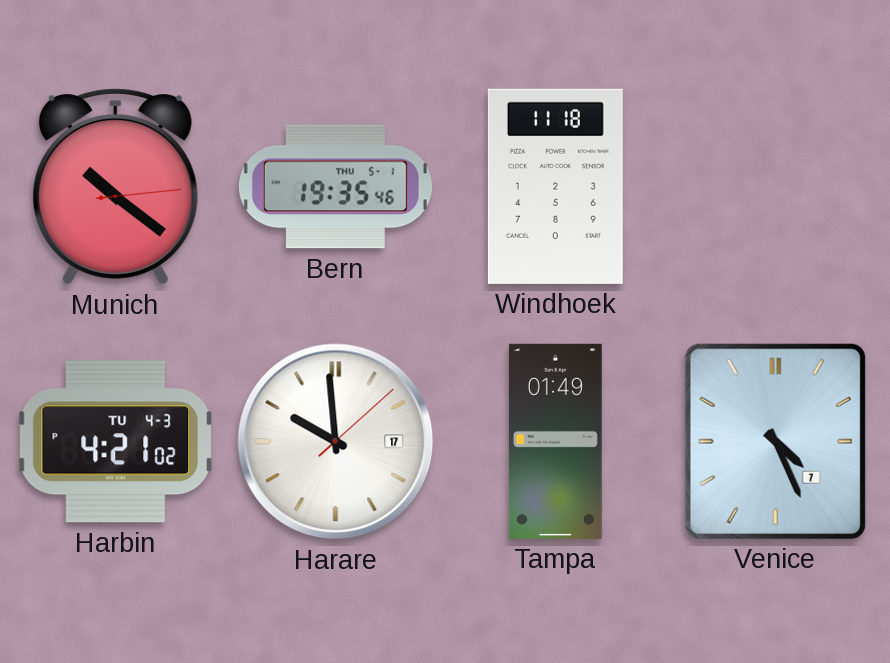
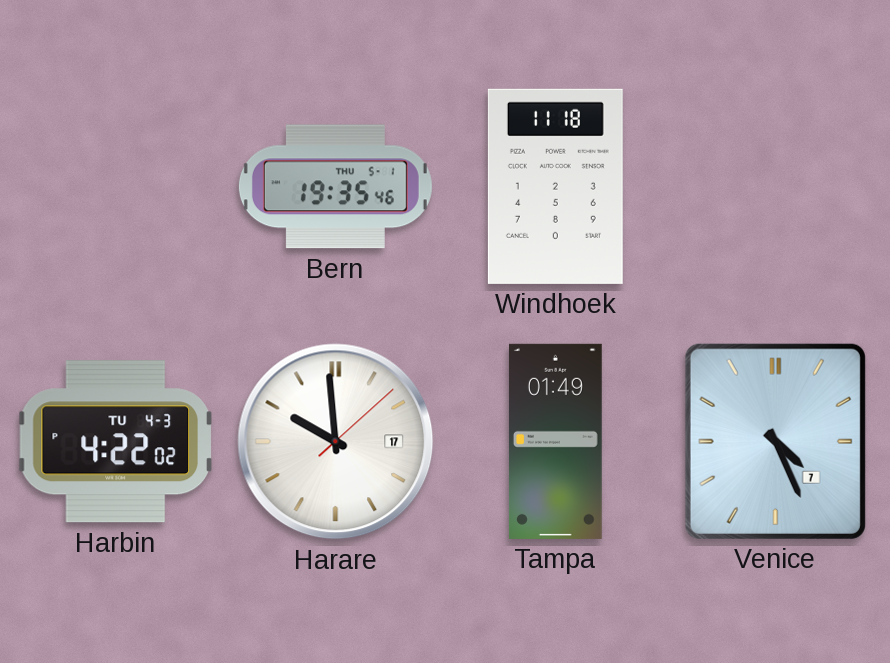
Munich: 10:21 -> none (115, 187)
Harbin: 4:21 -> 4:22 (115, 442)
